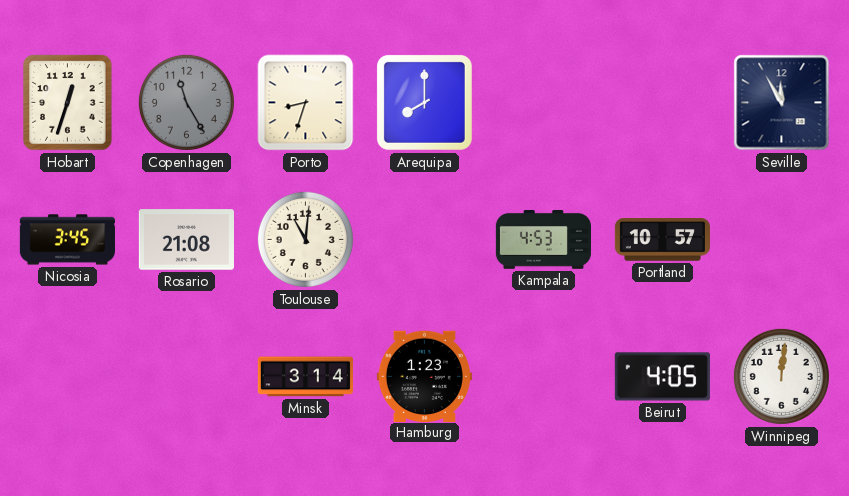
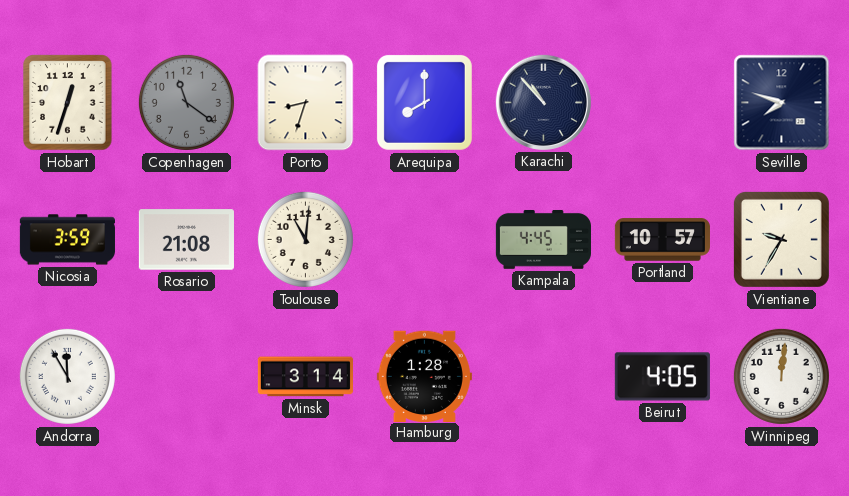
Copenhagen: 11:25 -> 11:21 (186, 102)
Karachi: none -> 10:53 (543, 102)
Seville: 11:55 -> 7:48 (782, 103)
Nicosia: 3:45 -> 3:59 (67, 240)
Kampala: 4:53 -> 4:45 (543, 239)
Vientiane: none -> 9:35 (781, 239)
Andorra: none -> 11:55 (67, 376)
Hamburg: 1:23 -> 1:28 (424, 376)
